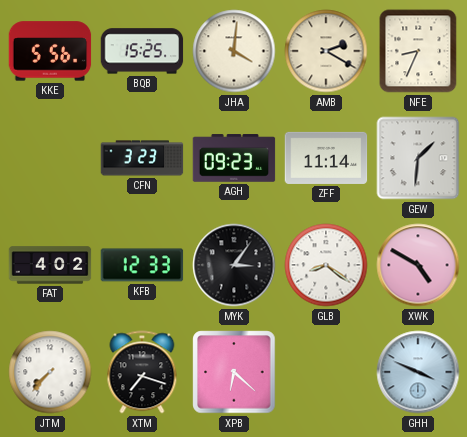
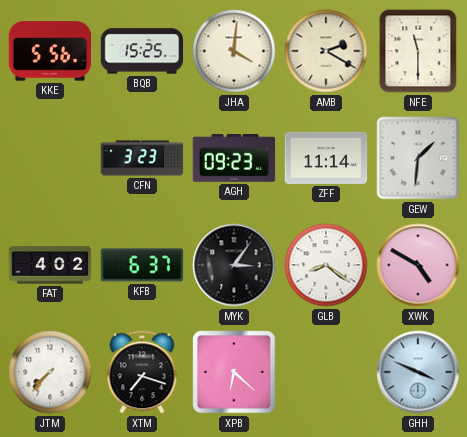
NFE: 8:34 -> 11:30 (418, 51)
KFB: 12:33 -> 6:37 (142, 265)
